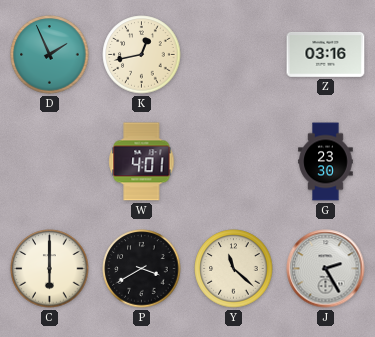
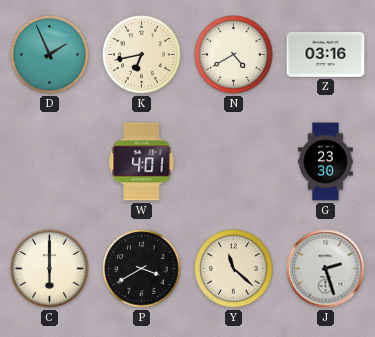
K: 12:43 -> 6:43 (142, 55)
N: none -> 4:40 (234, 55)
J: 2:25 -> 2:27 (326, 269)
